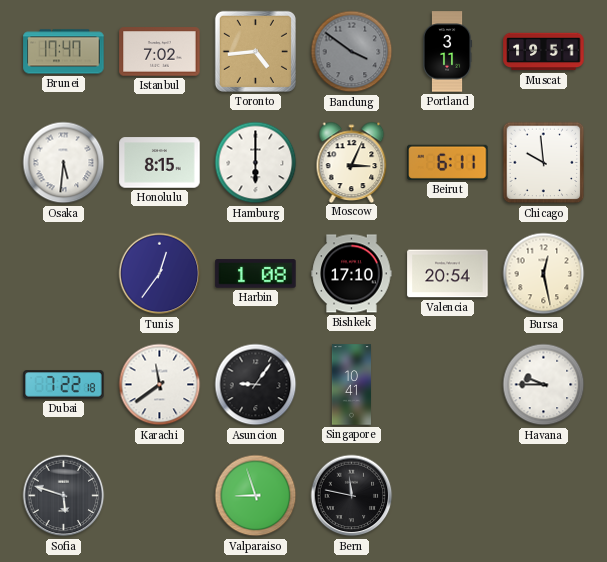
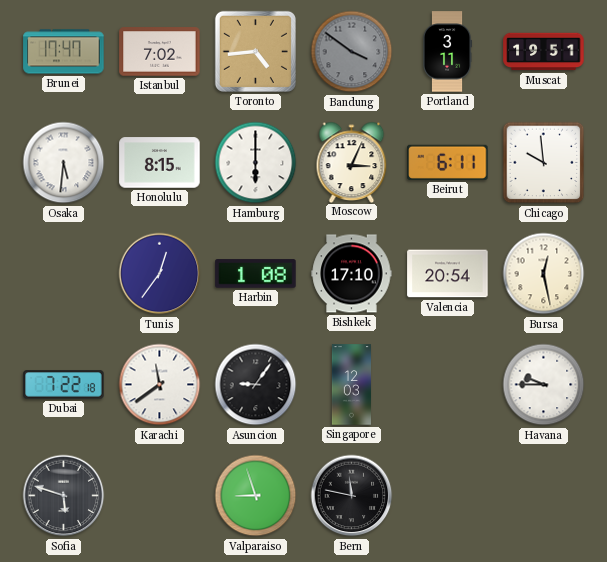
Singapore: 10:41 -> 12:03 (351, 385)
